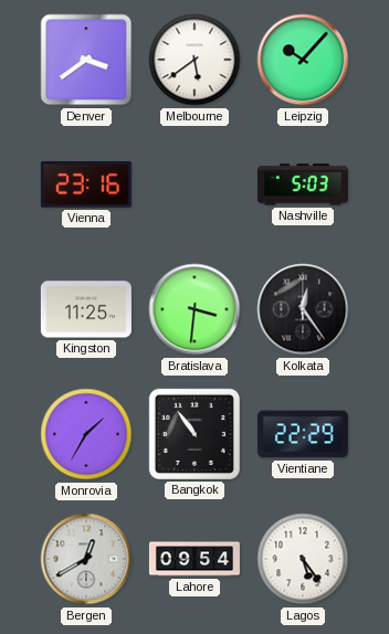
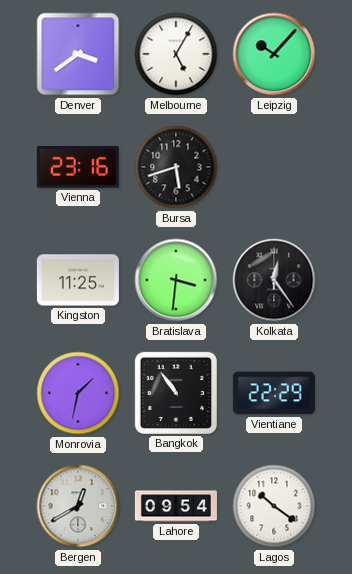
Melbourne: 5:39 -> 5:05 (176, 54)
Bursa: none -> 5:42 (176, 167)
Nashville: 5:03 -> none (303, 184)
Monrovia: 1:35 -> 1:32 (78, 393)
Lagos: 5:24 -> 10:21 (274, 506)
